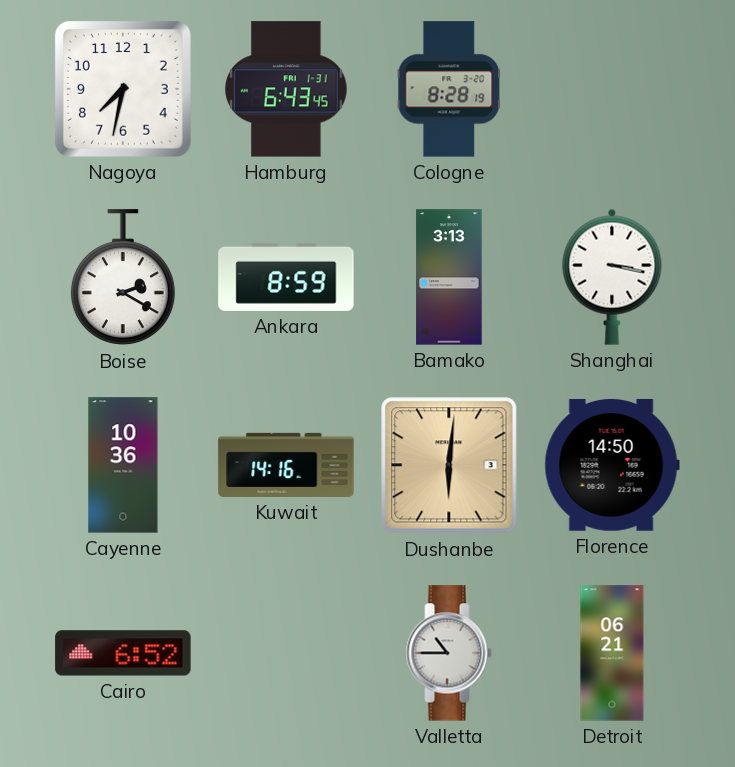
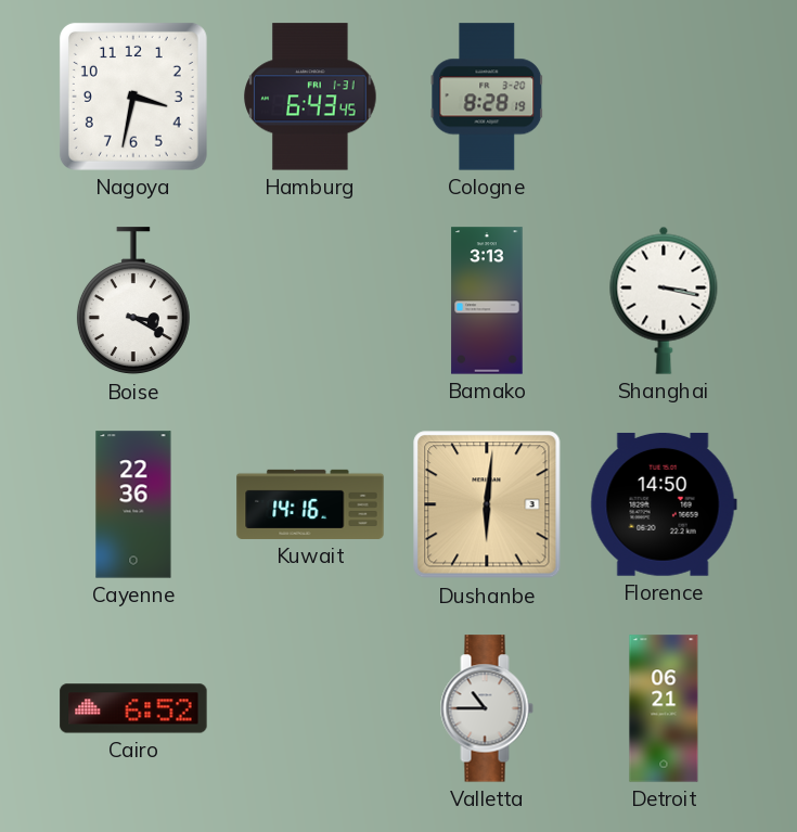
Nagoya: 7:32 -> 3:32 (133, 97)
Boise: 2:20 -> 3:20 (133, 302)
Ankara: 8:59 -> none (286, 277)
Cayenne: 10:36 -> 22:36 (133, 504)
